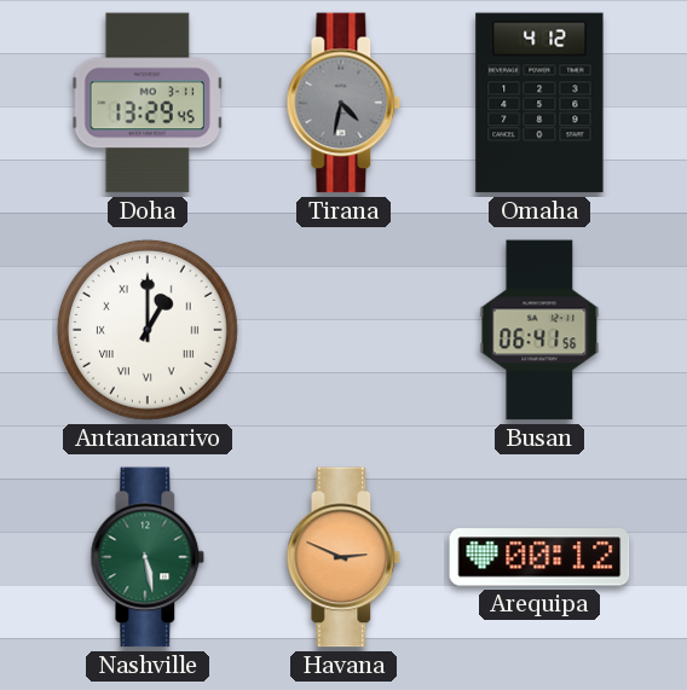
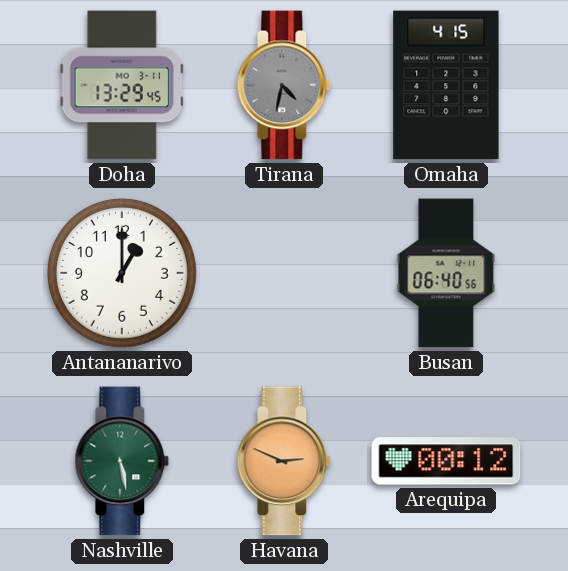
Omaha: 4:12 -> 4:15 (446, 85)
Antananarivo numerals: Roman -> Arabic (122, 273)
Busan: 06:41 -> 06:40 (446, 273)
